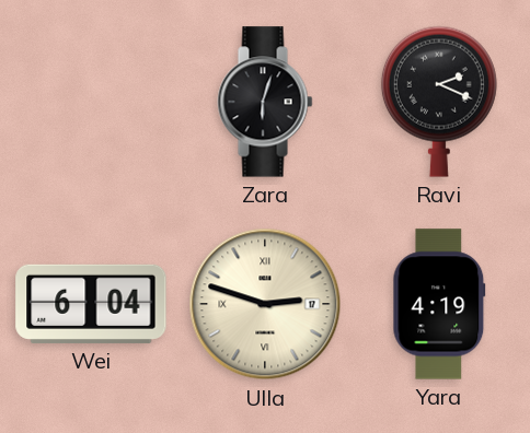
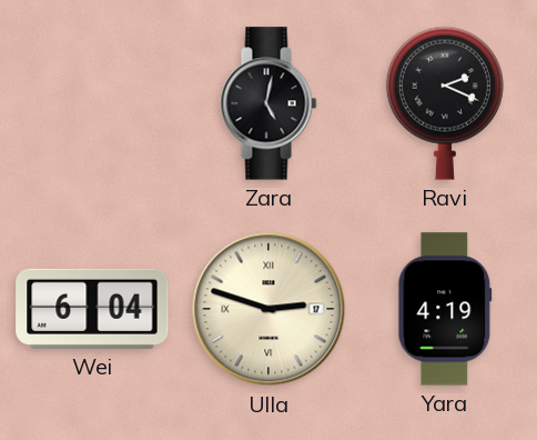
Zara: 6:03 -> 5:02 (268, 103)
